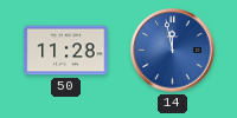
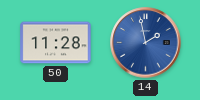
14: 11:58 -> 1:58 (146, 43)
